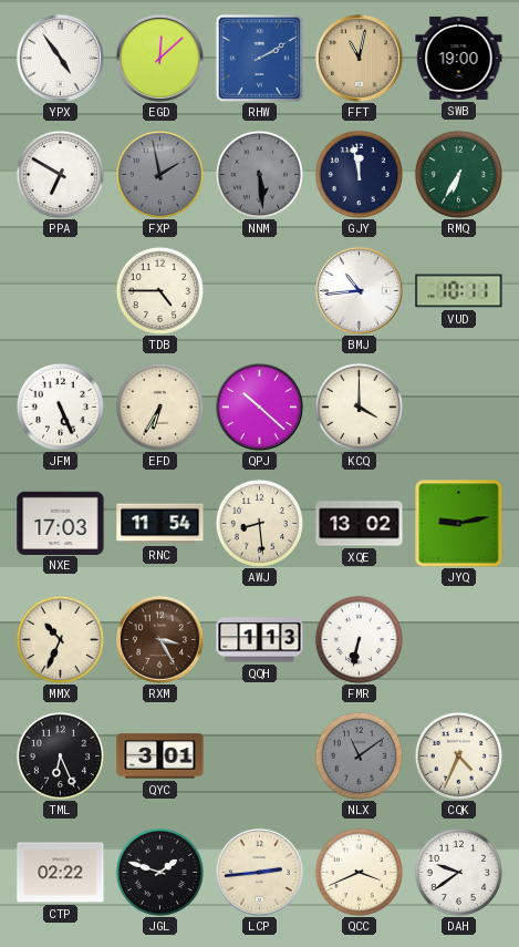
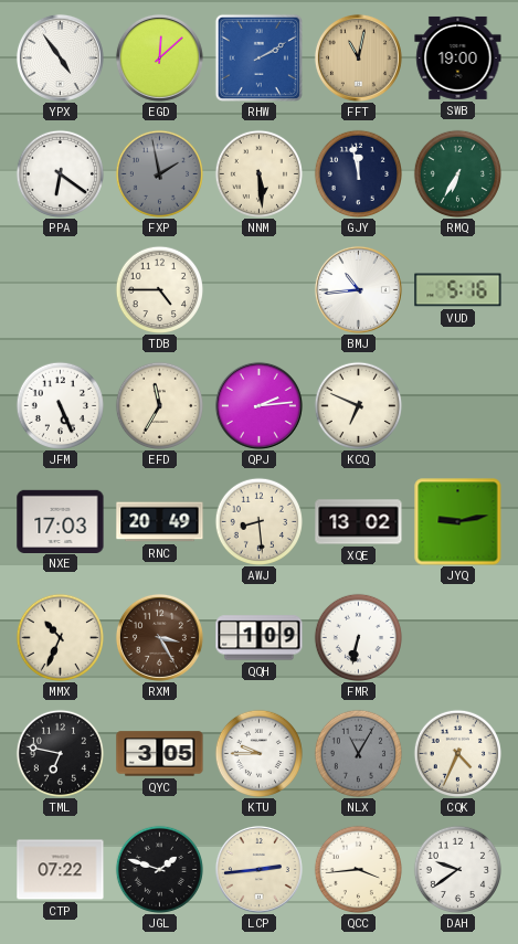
PPA: 6:50 -> 6:21 (60, 173)
NNM dial: grey -> cream (258, 173)
VUD: 10:11 -> 5:16 (458, 290)
EFD: 6:35 -> 11:35 (159, 405)
QPJ: 10:22 -> 2:14 (258, 405)
KCQ: 4:00 -> 6:49 (358, 405)
RNC: 11:54 -> 20:49 (160, 522)
QQH: 1:13 -> 1:09 (260, 638)
TML: 6:26 -> 6:47 (60, 753)
QYC: 3:01 -> 3:05 (160, 754)
KTU: none -> 9:45 (258, 753)
NLX: 11:09 -> 11:05 (358, 753)
CTP: 02:22 -> 07:22 (61, 870)
QCC: 3:41 -> 3:44 (358, 869)
